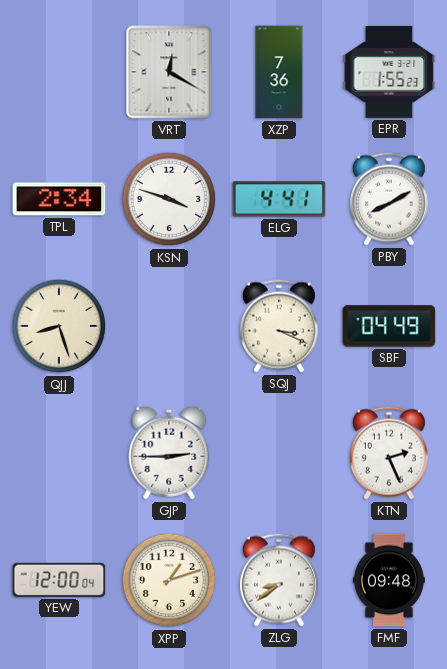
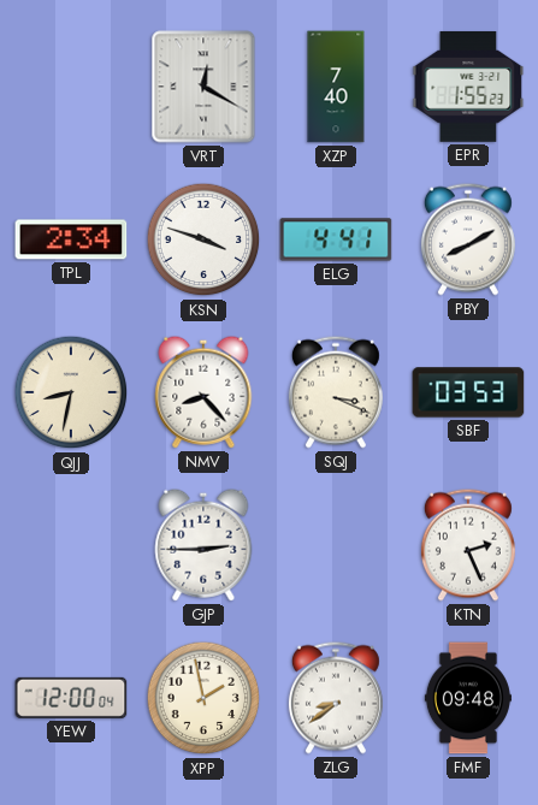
XZP: 7:36 -> 7:40 (336, 87)
QJJ: 8:27 -> 8:32 (71, 392)
NMV: none -> 8:23 (203, 392)
SBF: 04:49 -> 03:53 (468, 392)
XPP: 1:12 -> 1:58 (203, 698)
